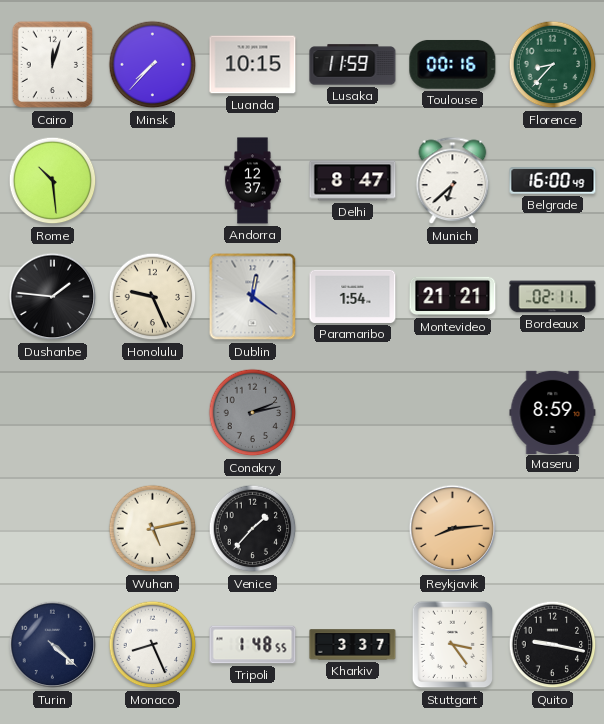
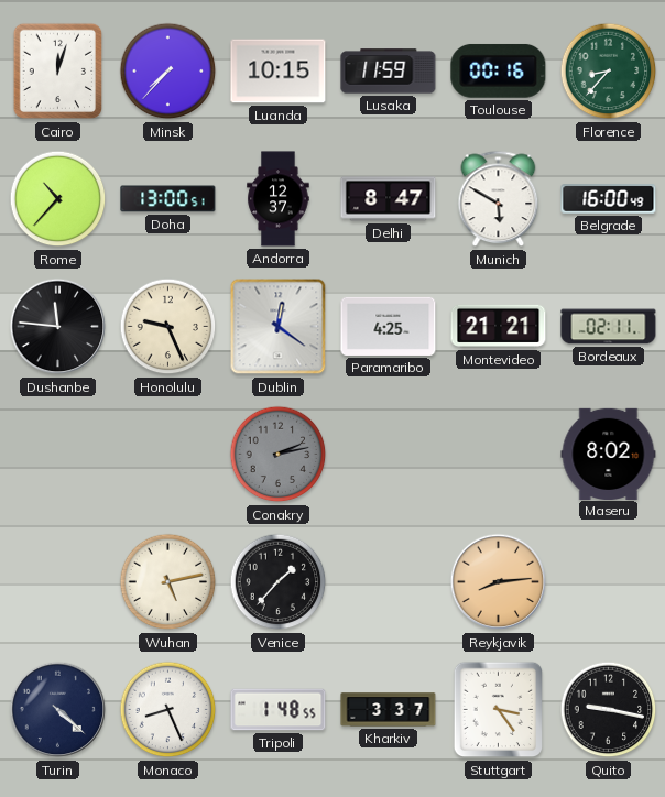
Rome: 10:29 -> 10:37 (58, 199)
Doha: none -> 13:00 (168, 199)
Munich: 6:38 -> 5:50 (499, 199)
Dushanbe: 1:46 -> 11:46 (58, 327)
Paramaribo: 1:54 -> 4:25 (389, 326)
Maseru: 8:59 -> 8:02 (609, 454)
